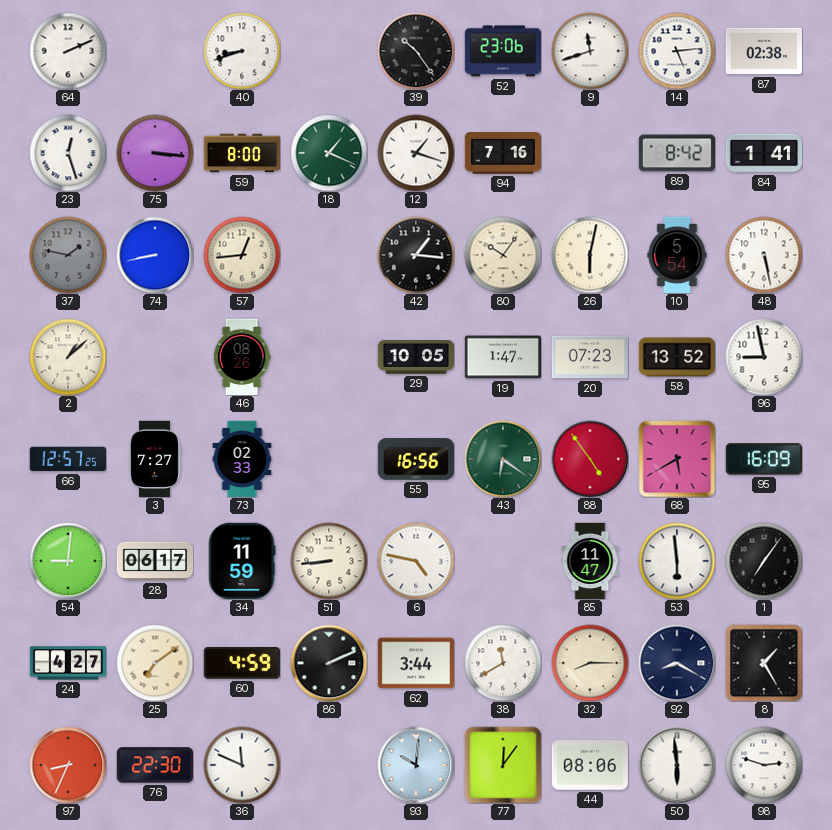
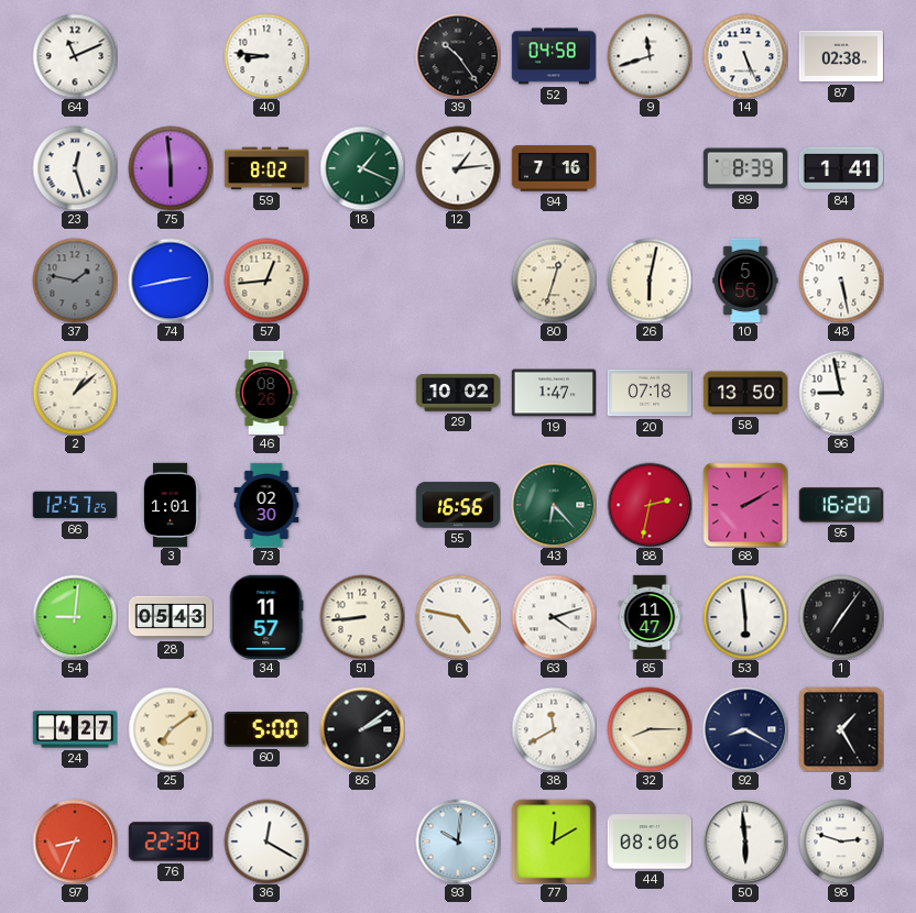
64: 2:11 -> 11:11 (75, 56)
40: 8:42 -> 8:46 (266, 56)
52: 23:06 -> 04:58 (553, 56)
14: 5:14 -> 5:26 (745, 56)
75: 3:16 -> 5:59 (171, 168)
59: 8:00 -> 8:02 (266, 168)
12: 1:18 -> 1:14 (458, 168)
89: 8:42 -> 8:39 (744, 168)
74: 8:43 -> 2:43 (171, 280)
42: 1:16 -> none (416, 255)
80: 10:06 -> 12:33 (554, 280)
10: 5:54 -> 5:56 (745, 280)
29: 10:05 -> 10:02 (457, 394)
20: 07:23 -> 07:18 (648, 393)
58: 13:52 -> 13:50 (744, 393)
3: 7:27 -> 1:01 (171, 504)
73: 02:33 -> 02:30 (266, 505)
43: 6:21 -> 6:23 (554, 505)
88: 4:54 -> 2:32 (650, 505)
68: 5:40 -> 2:10 (745, 505)
95: 16:09 -> 16:20 (841, 505)
28: 06:17 -> 05:43 (171, 617)
34: 11:59 -> 11:57 (266, 616)
63: none -> 4:12 (554, 617)
60: 4:59 -> 5:00 (266, 729)
86: 2:11 -> 2:09 (362, 729)
62: 3:44 -> none (415, 663)
36: 11:49 -> 12:20 (266, 842)
77: 12:06 -> 12:10 (554, 842)
